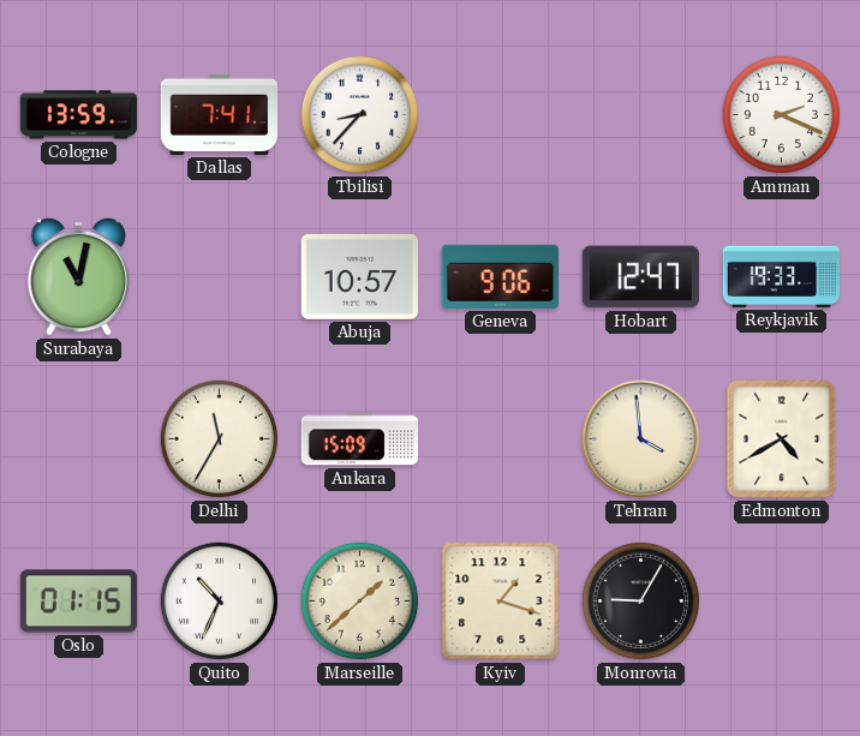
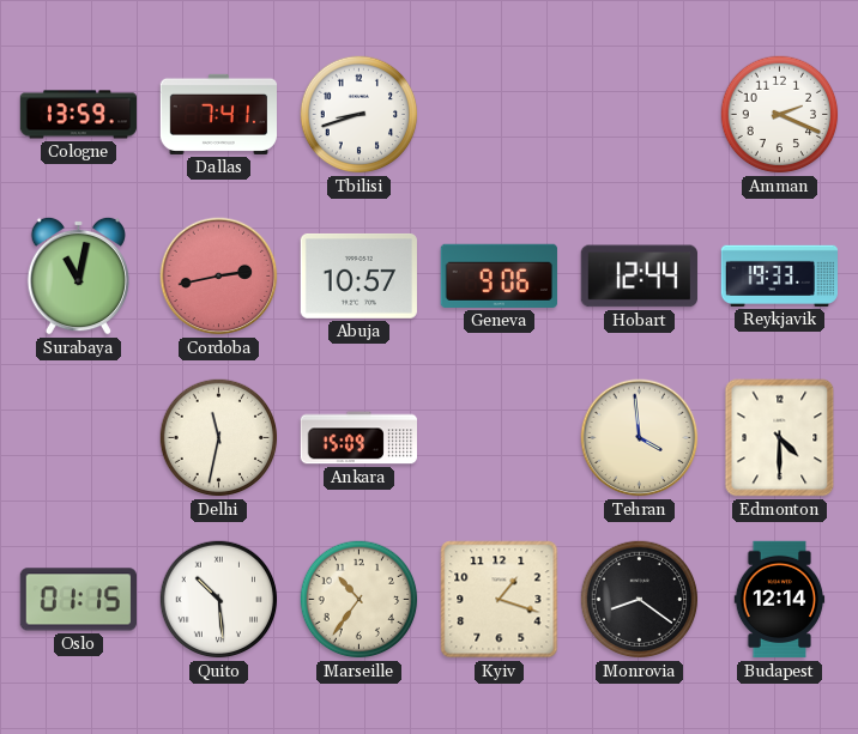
Tbilisi: 8:37 -> 8:42 (359, 115)
Cordoba: none -> 2:43 (219, 277)
Hobart: 12:47 -> 12:44 (639, 277)
Delhi: 11:35 -> 11:32 (219, 438)
Edmonton: 4:40 -> 4:30 (780, 438)
Quito: 10:34 -> 10:29 (219, 600)
Marseille: 1:38 -> 10:36 (359, 600)
Monrovia: 9:05 -> 8:21 (640, 600)
Budapest: none -> 12:14 (780, 600)
